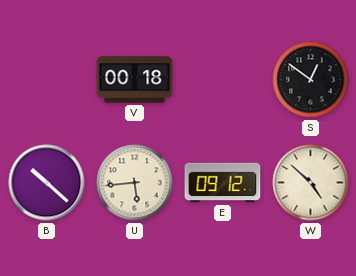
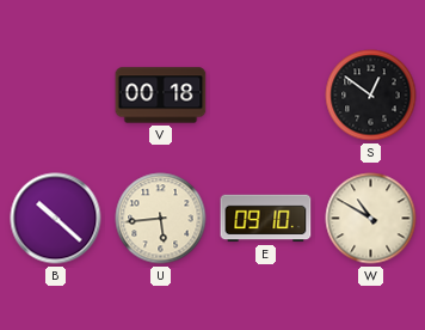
E: 09:12 -> 09:10 (266, 219)
W: 4:52 -> 10:50 (371, 219)
